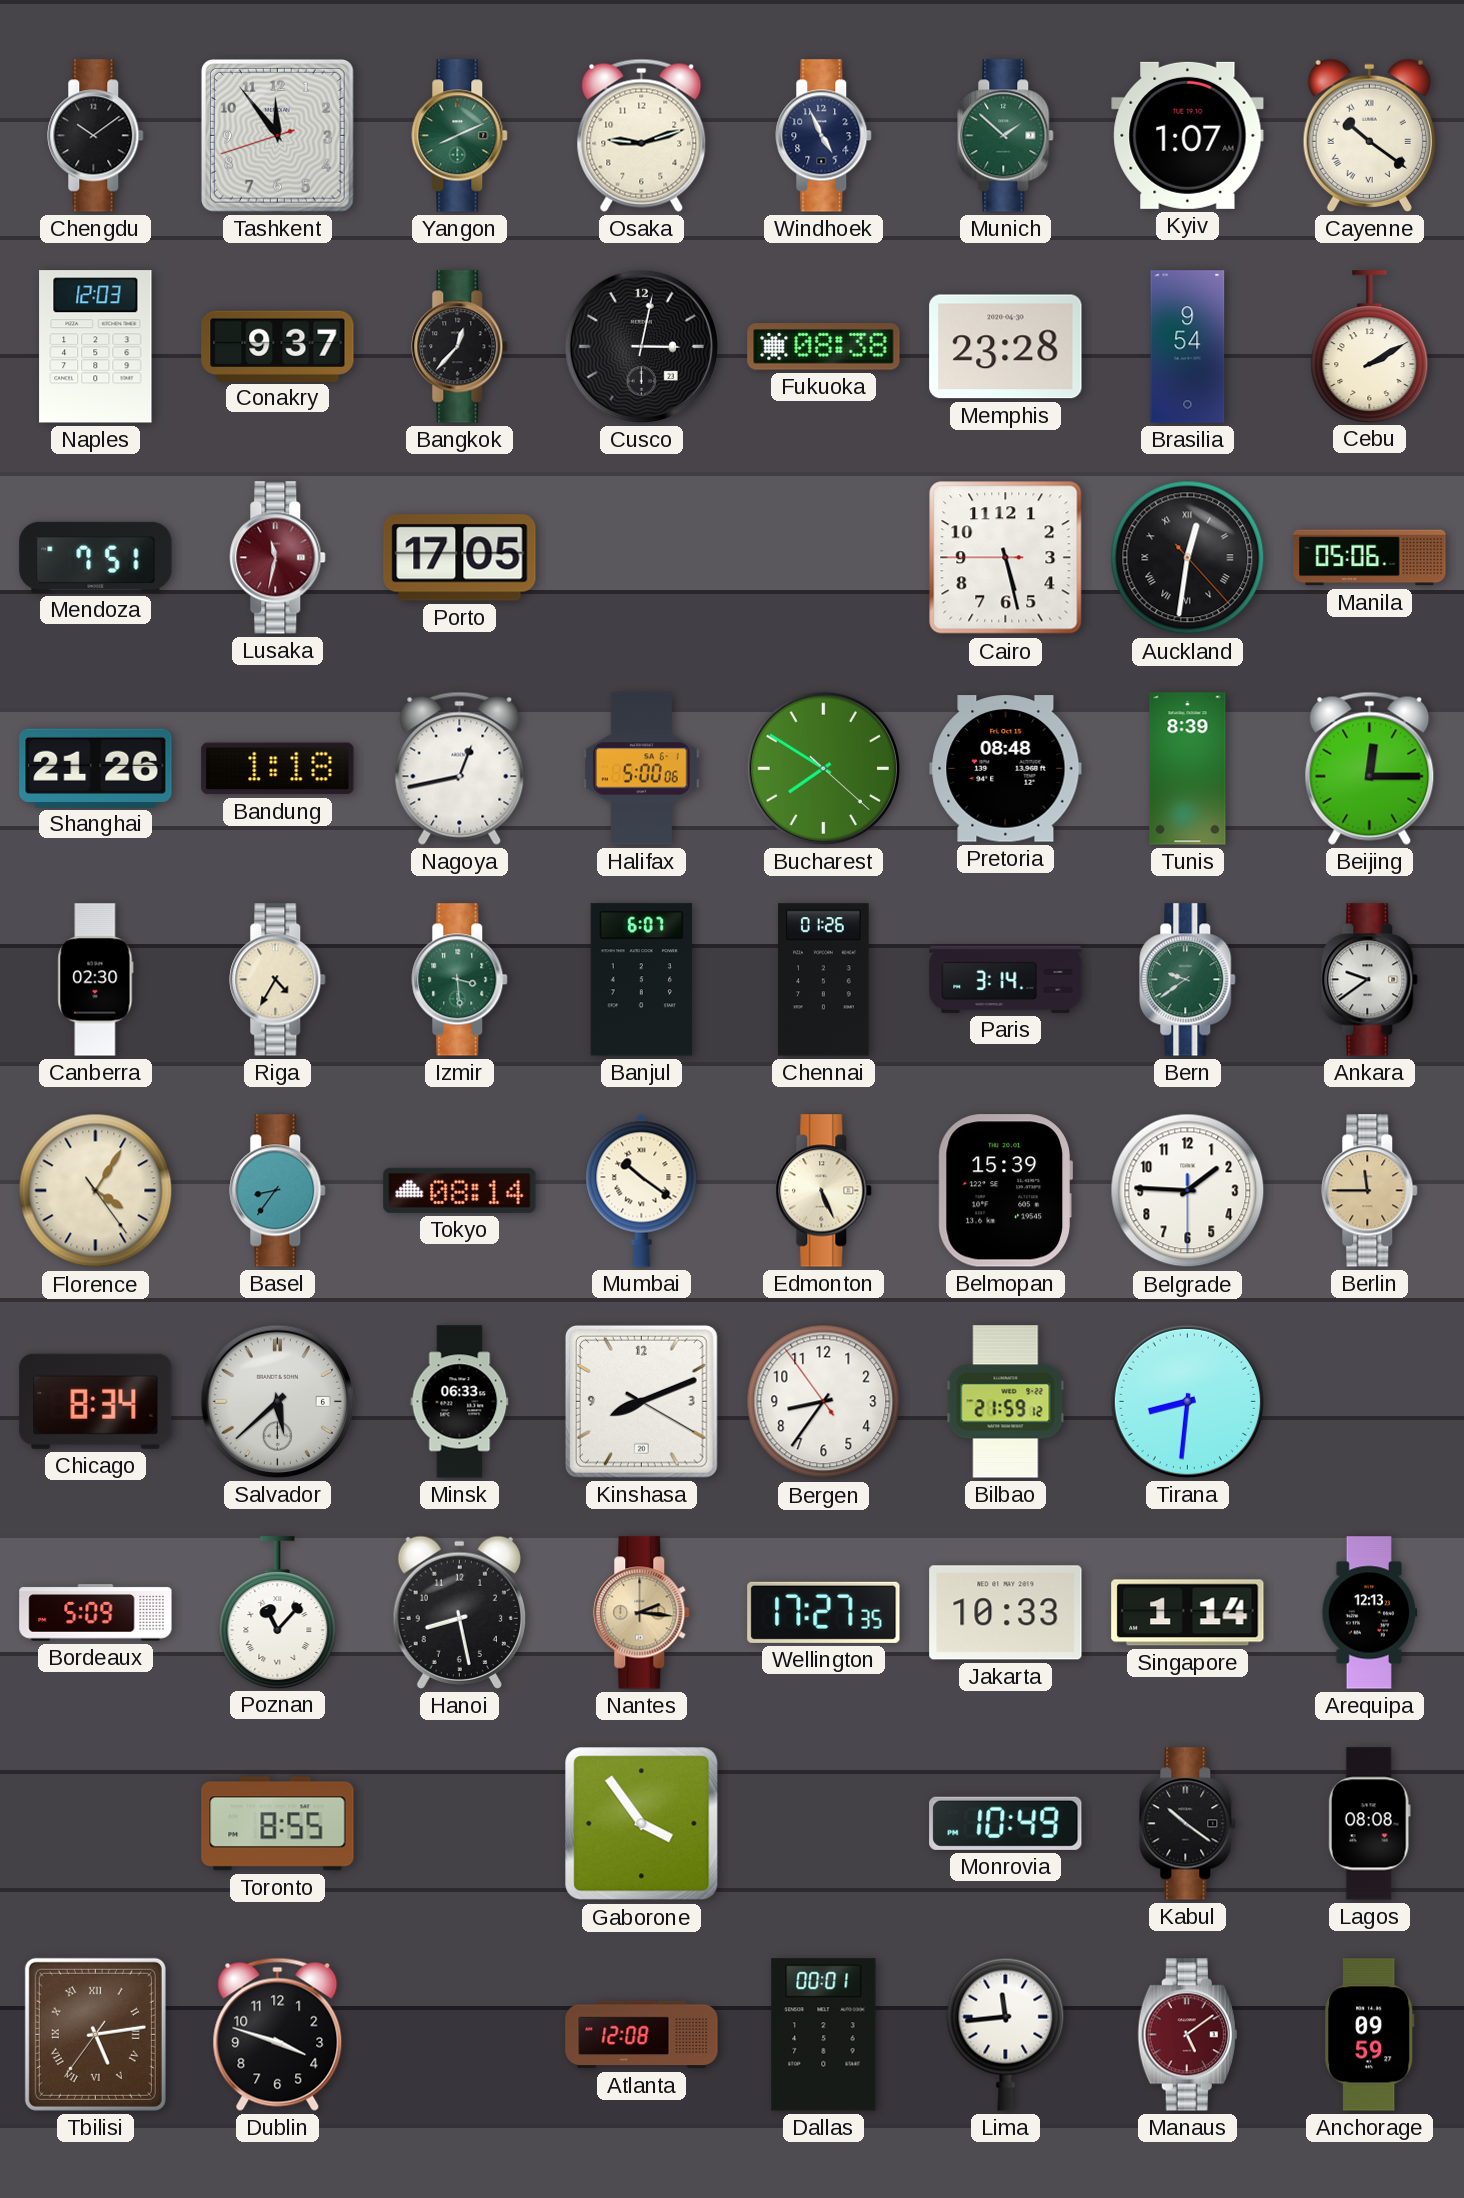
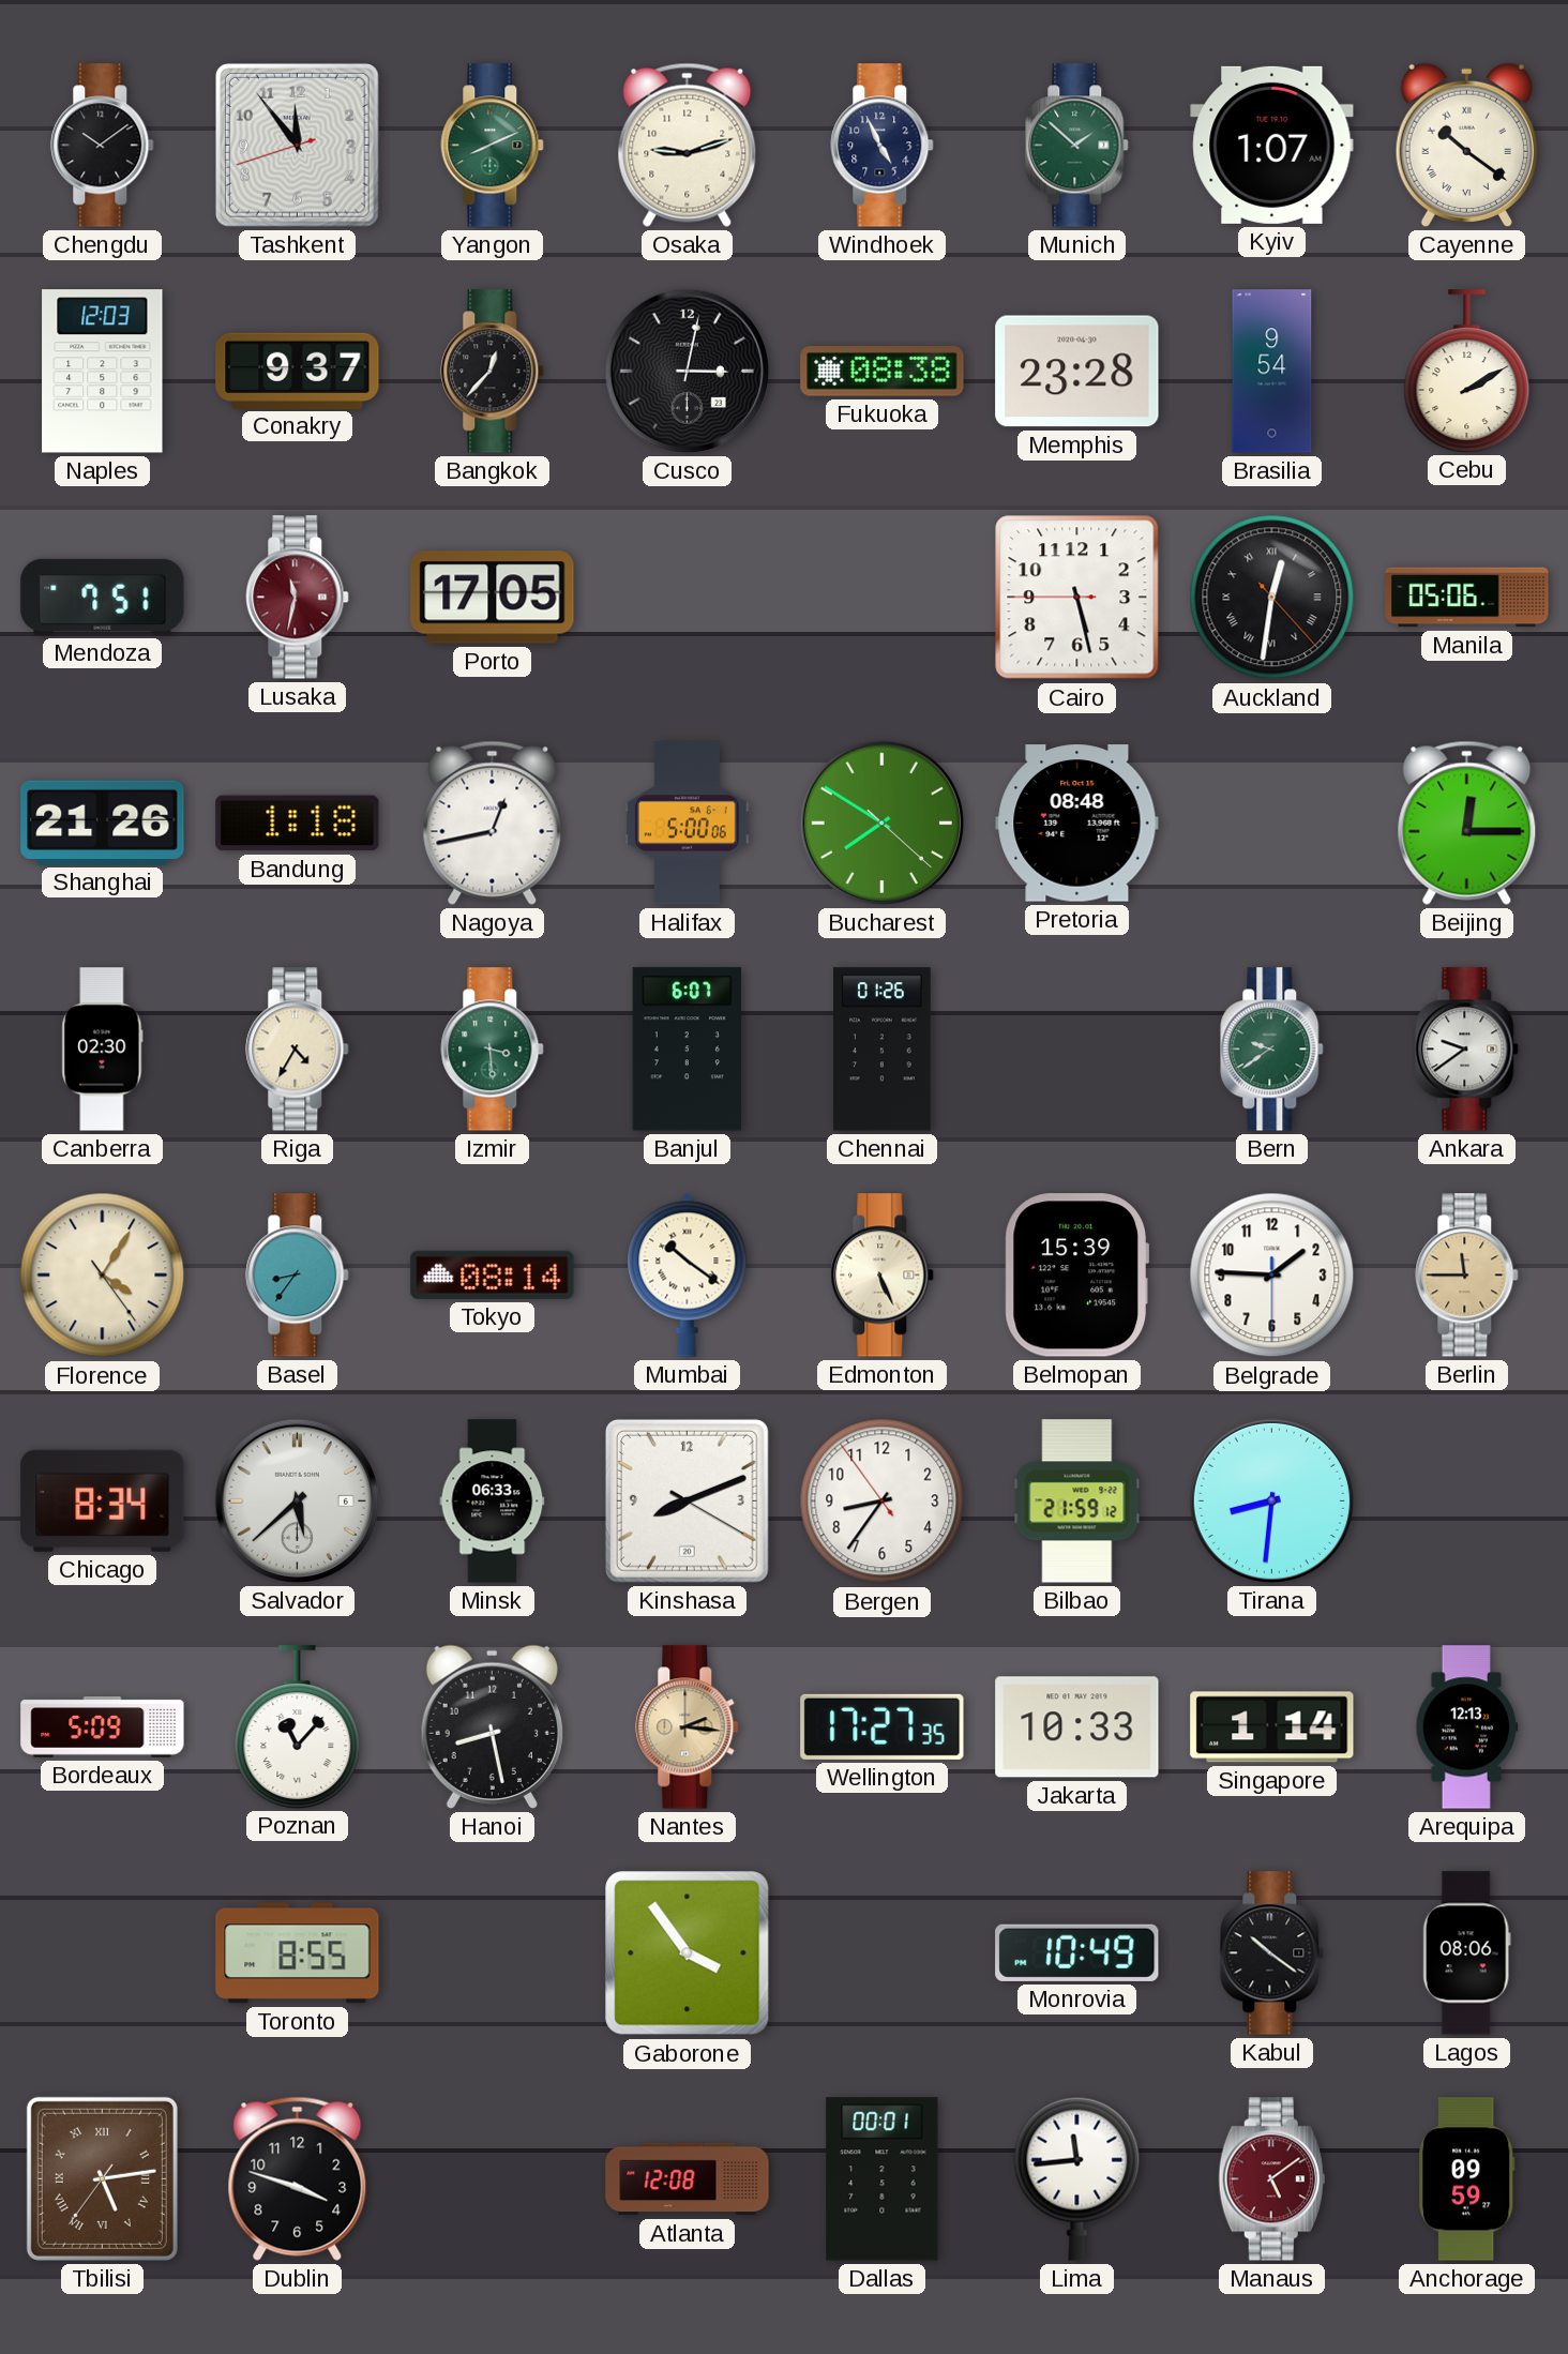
Tunis: 8:39 -> none (1188, 769)
Paris: 3:14 -> none (1006, 979)
Lagos: 08:08 -> 08:06 (1466, 1953)
